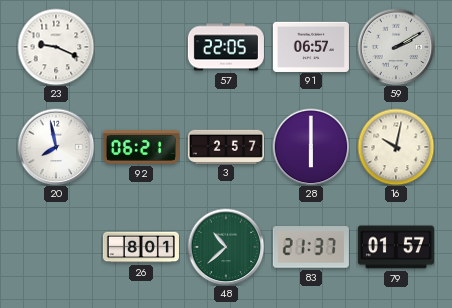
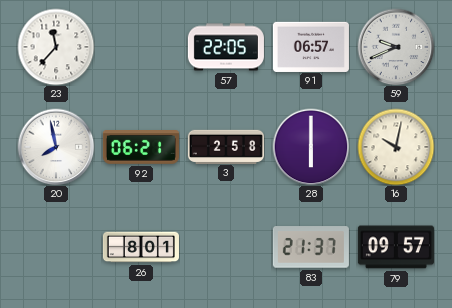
23: 9:19 -> 11:37 (56, 47)
59: 2:10 -> 9:41 (396, 47)
3: 2:57 -> 2:58 (226, 146)
48: 10:38 -> none (226, 247)
79: 01:57 -> 09:57 (396, 247)
